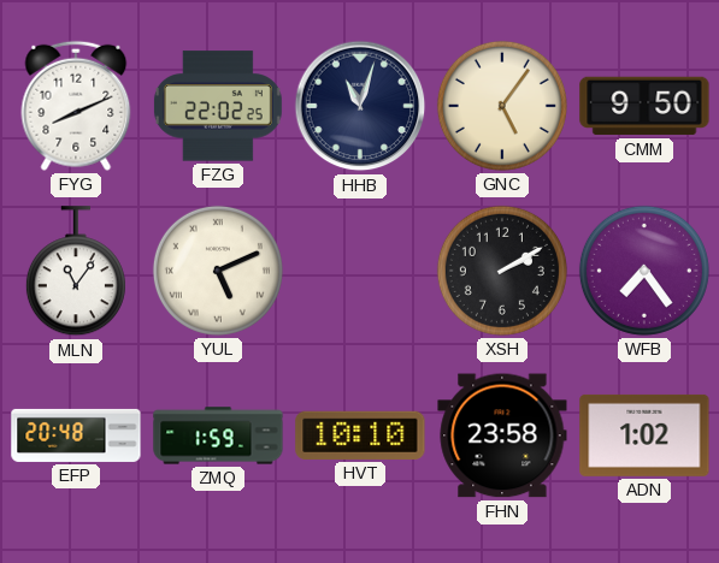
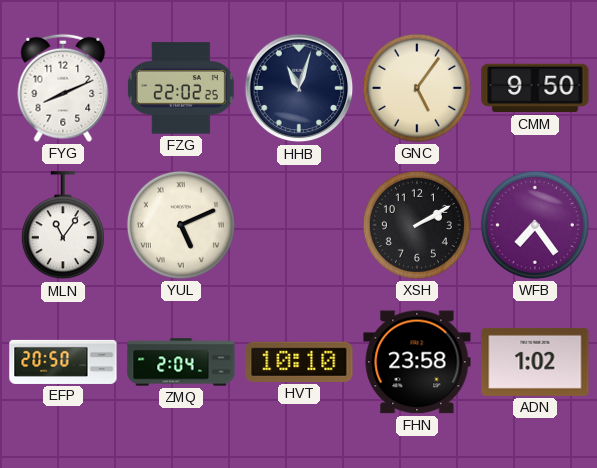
EFP: 20:48 -> 20:50 (63, 362)
ZMQ: 1:59 -> 2:04 (181, 362)
